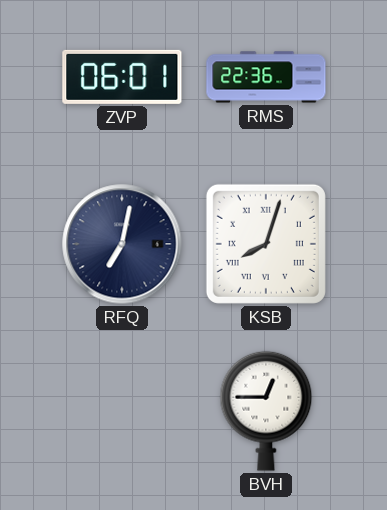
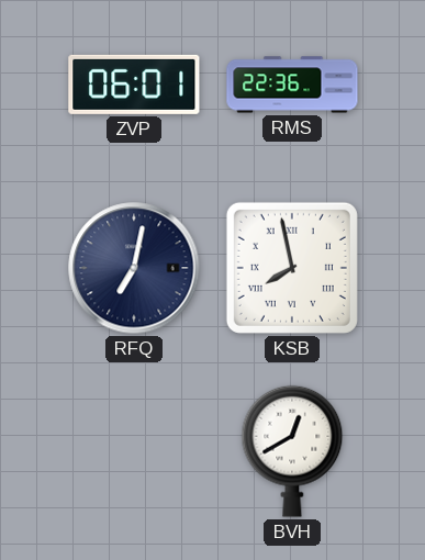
KSB: 8:03 -> 7:58 (292, 268)
BVH: 12:45 -> 12:40 (292, 451)
